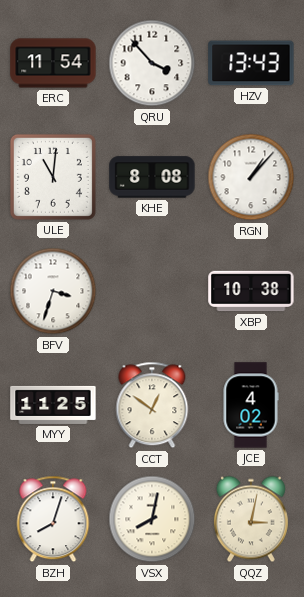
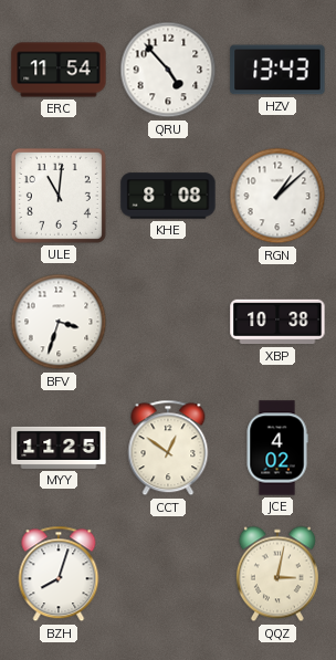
QRU: 3:53 -> 4:53 (168, 70)
RGN: 1:07 -> 1:08 (277, 196)
VSX: 8:02 -> none (152, 519)
